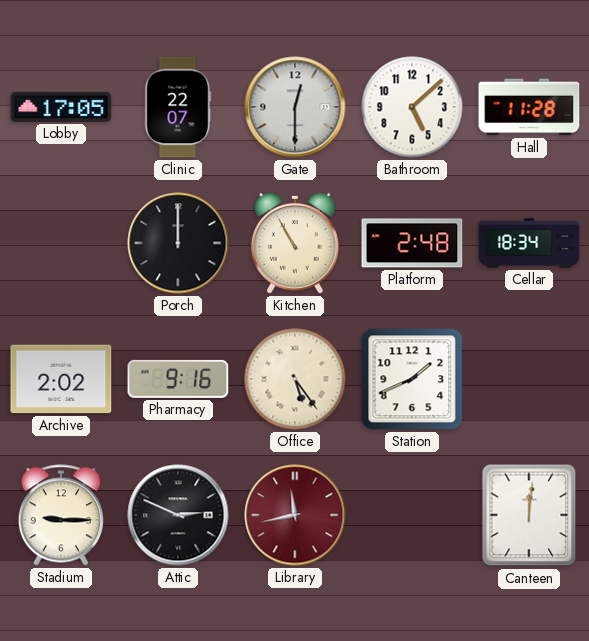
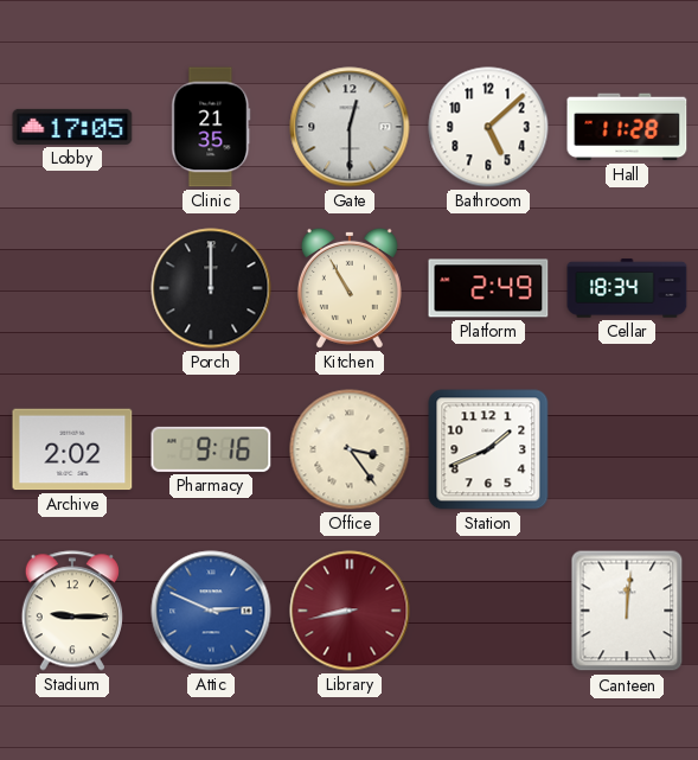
Clinic: 22:07 -> 21:35 (211, 127)
Platform: 2:48 -> 2:49 (488, 288)
Office: 5:24 -> 3:24 (350, 449)
Attic dial: black -> blue (211, 611)
Library: 11:43 -> 8:43 (350, 611)
